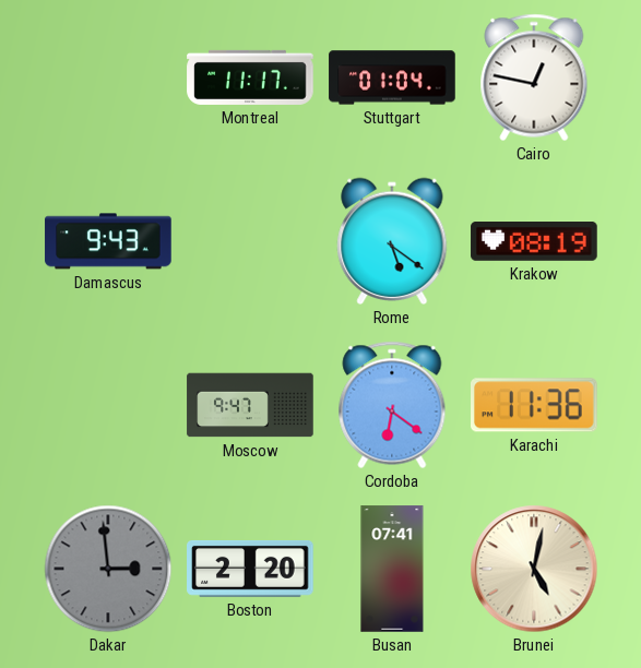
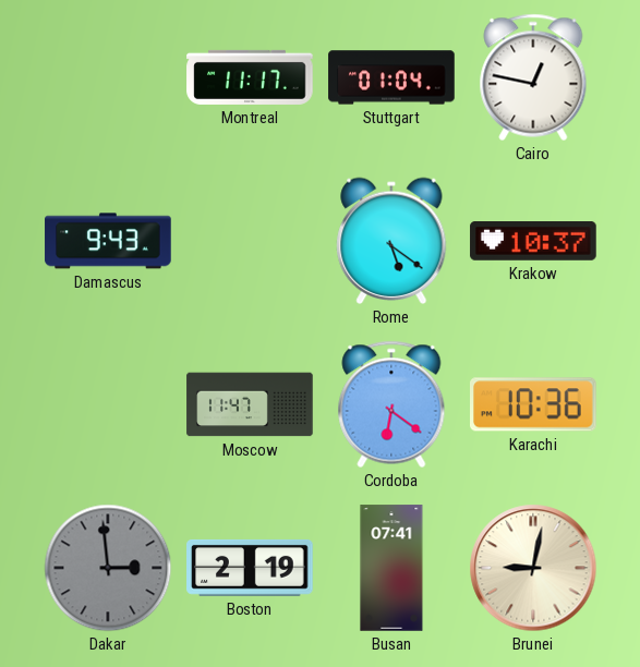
Krakow: 08:19 -> 10:37 (533, 242)
Moscow: 9:47 -> 11:47 (250, 404)
Karachi: 11:36 -> 10:36 (534, 404)
Boston: 2:20 -> 2:19 (250, 568)
Brunei: 5:02 -> 9:02 (533, 568)
